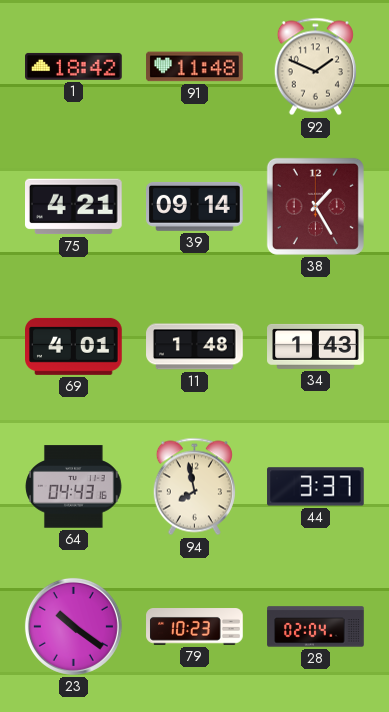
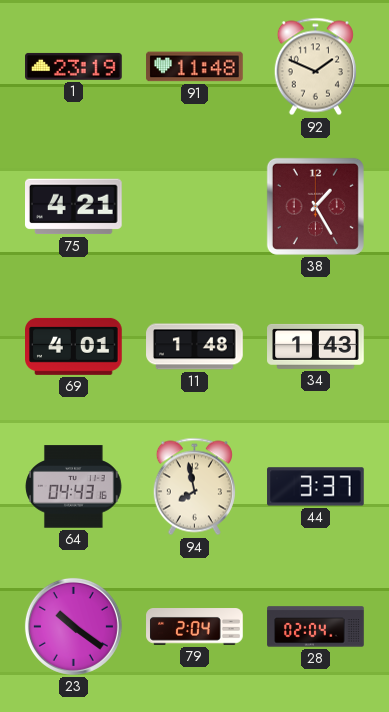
1: 18:42 -> 23:19 (74, 66)
39: 09:14 -> none (195, 206)
79: 10:23 -> 2:04 (195, 627)
